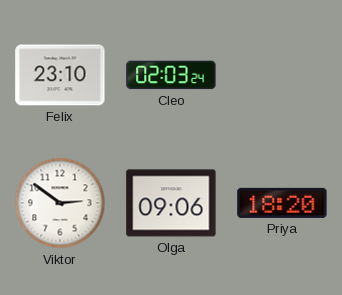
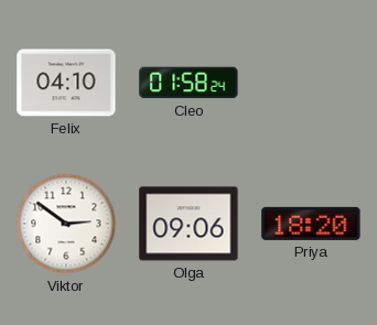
Felix: 23:10 -> 04:10 (66, 83)
Cleo: 02:03 -> 01:58 (188, 83)
